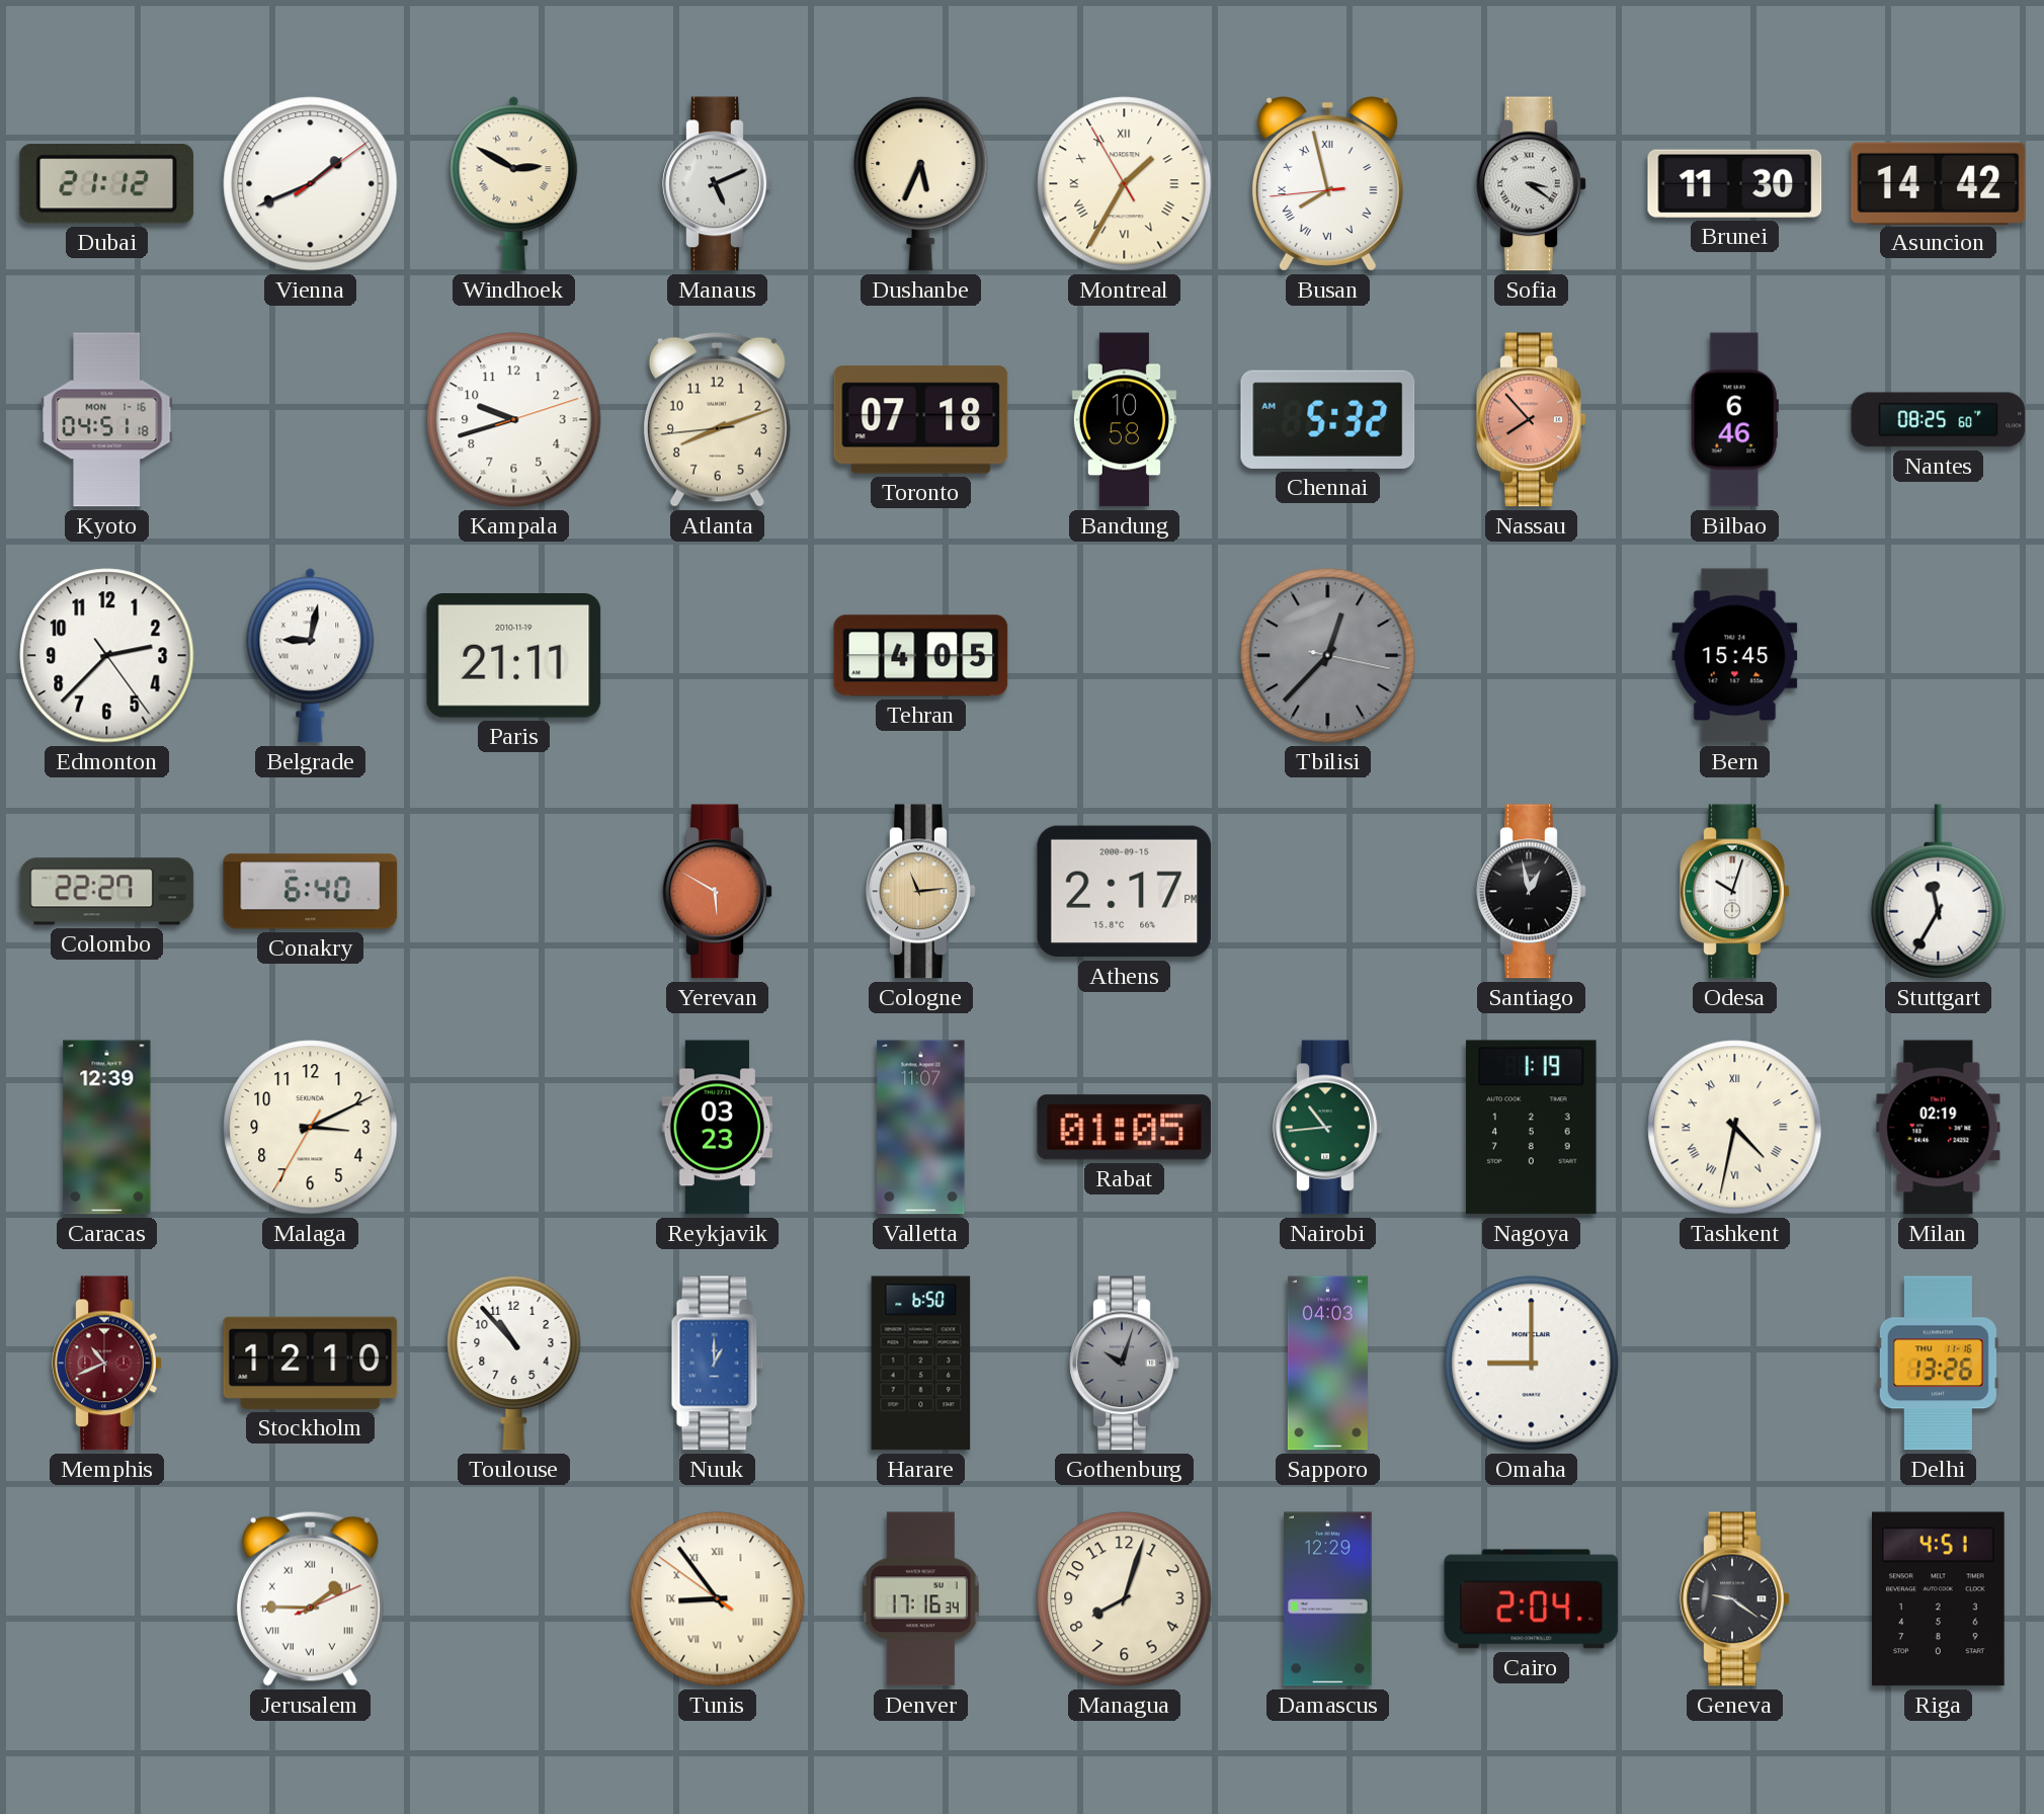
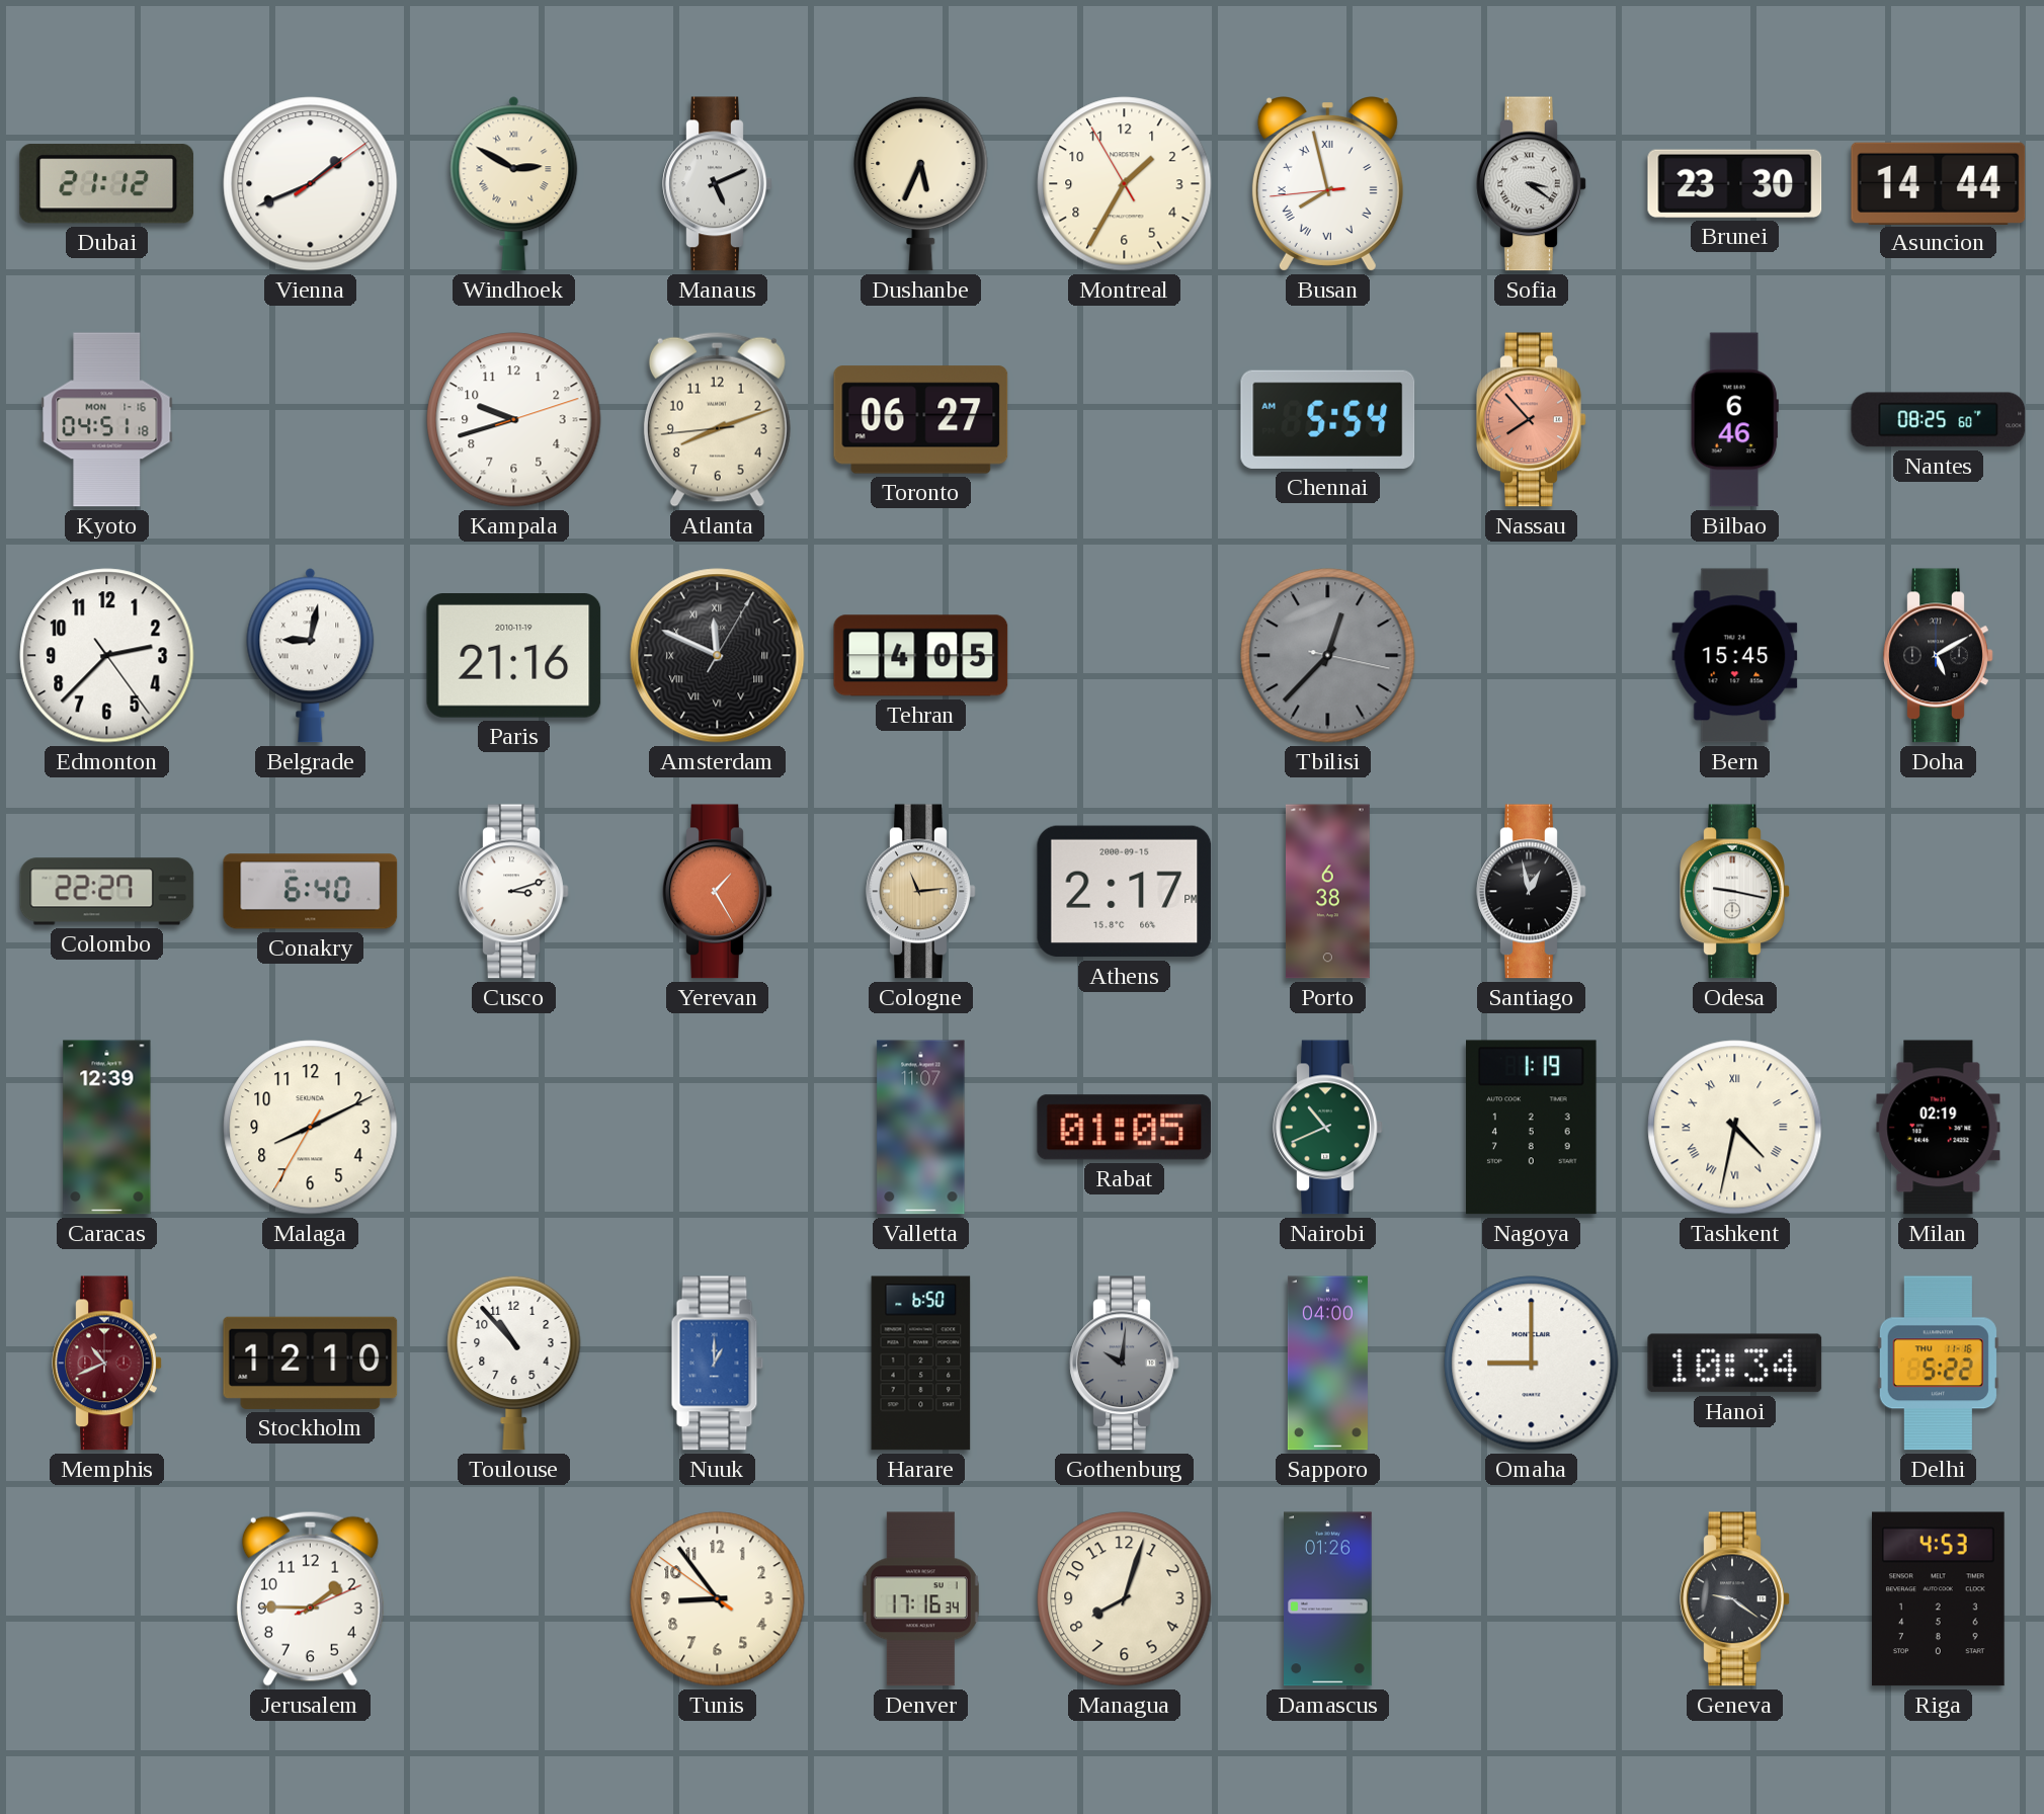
Montreal numerals: Roman -> Arabic (1125, 184)
Brunei: 11:30 -> 23:30 (1735, 183)
Asuncion: 14:42 -> 14:44 (1939, 183)
Toronto: 07:18 -> 06:27 (921, 420)
Bandung: 10:58 -> none (1124, 420)
Chennai: 5:32 -> 5:54 (1328, 419)
Paris: 21:11 -> 21:16 (514, 656)
Amsterdam: none -> 11:49 (718, 656)
Doha: none -> 5:10 (1939, 656)
Cusco: none -> 3:12 (514, 892)
Yerevan: 5:50 -> 1:25 (718, 892)
Porto: none -> 6:38 (1327, 892)
Odesa: 10:03 -> 9:17 (1735, 892)
Stuttgart: 11:35 -> none (1939, 892)
Malaga: 3:10 -> 8:10 (311, 1128)
Reykjavik: 03:23 -> none (718, 1128)
Nairobi: 10:44 -> 10:41 (1328, 1128)
Gothenburg: 10:03 -> 10:01 (1125, 1364)
Sapporo: 04:03 -> 04:00 (1327, 1364)
Hanoi: none -> 10:34 (1735, 1364)
Delhi: 13:26 -> 5:22 (1938, 1364)
Jerusalem numerals: Roman -> Arabic (310, 1598)
Tunis numerals: Roman -> Arabic (718, 1599)
Damascus: 12:29 -> 01:26 (1328, 1599)
Cairo: 2:04 -> none (1532, 1599)
Riga: 4:51 -> 4:53 (1939, 1599)
